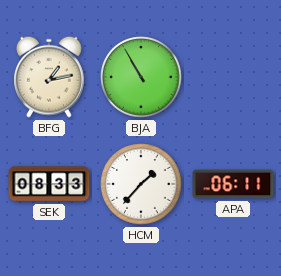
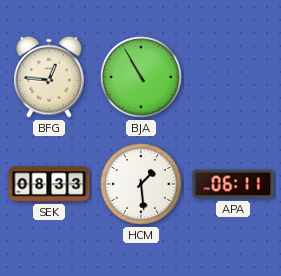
BFG: 1:13 -> 12:46 (50, 77)
HCM: 1:37 -> 1:29 (141, 184)
